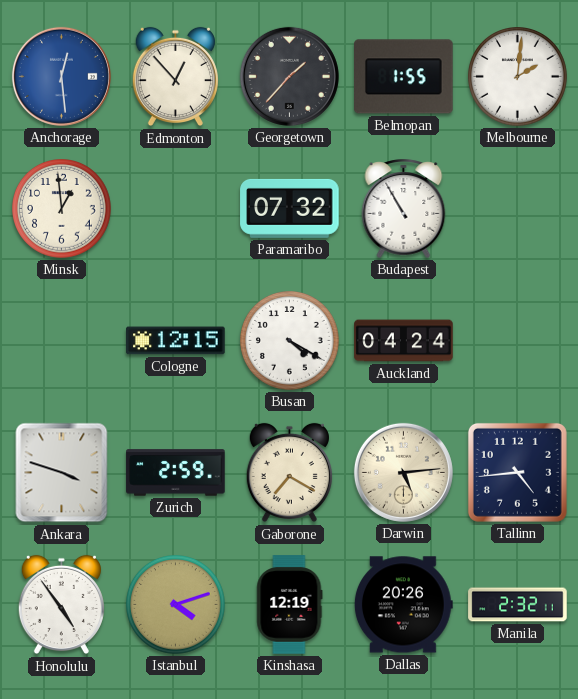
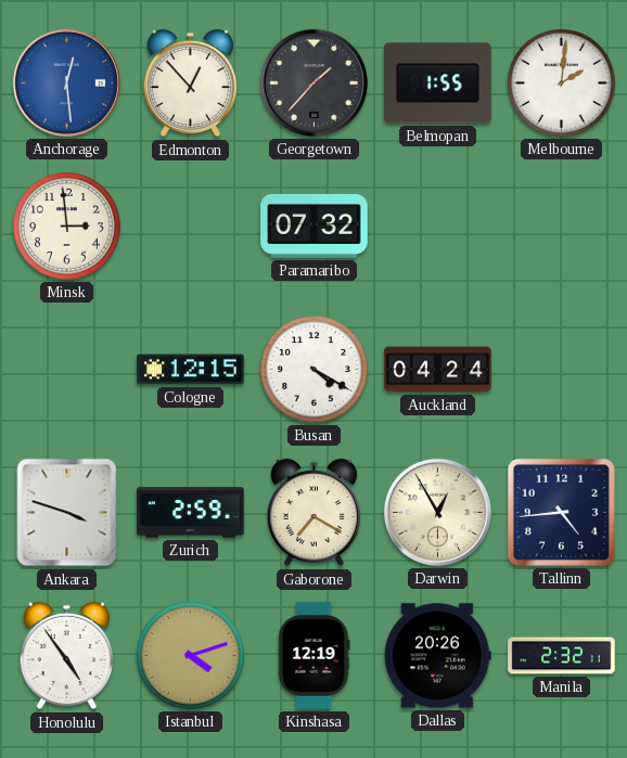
Minsk: 12:59 -> 2:59 (67, 227)
Budapest: 10:55 -> none (404, 208)
Darwin: 5:14 -> 12:55 (437, 512)
